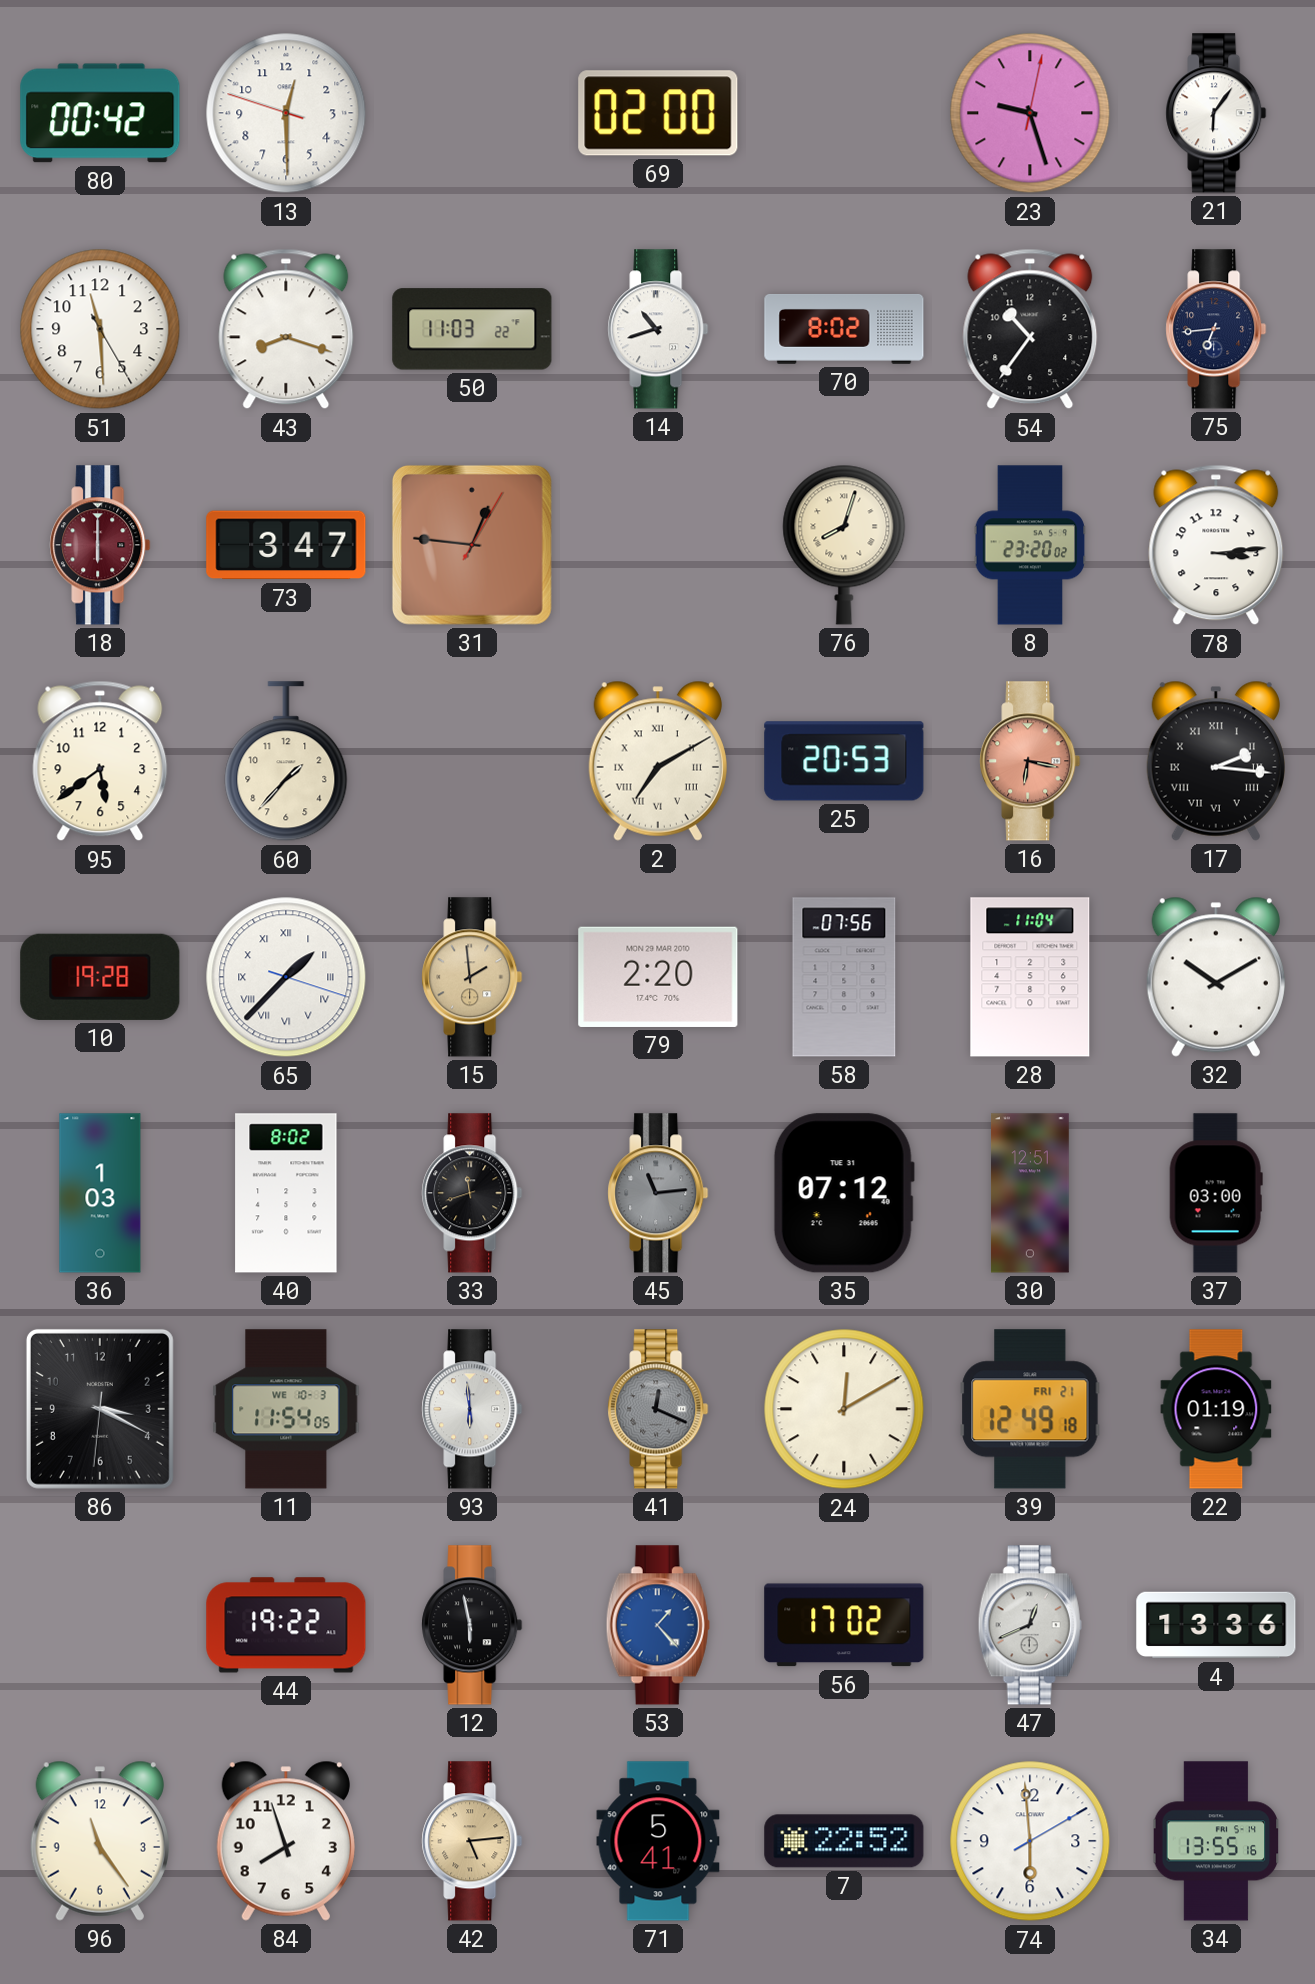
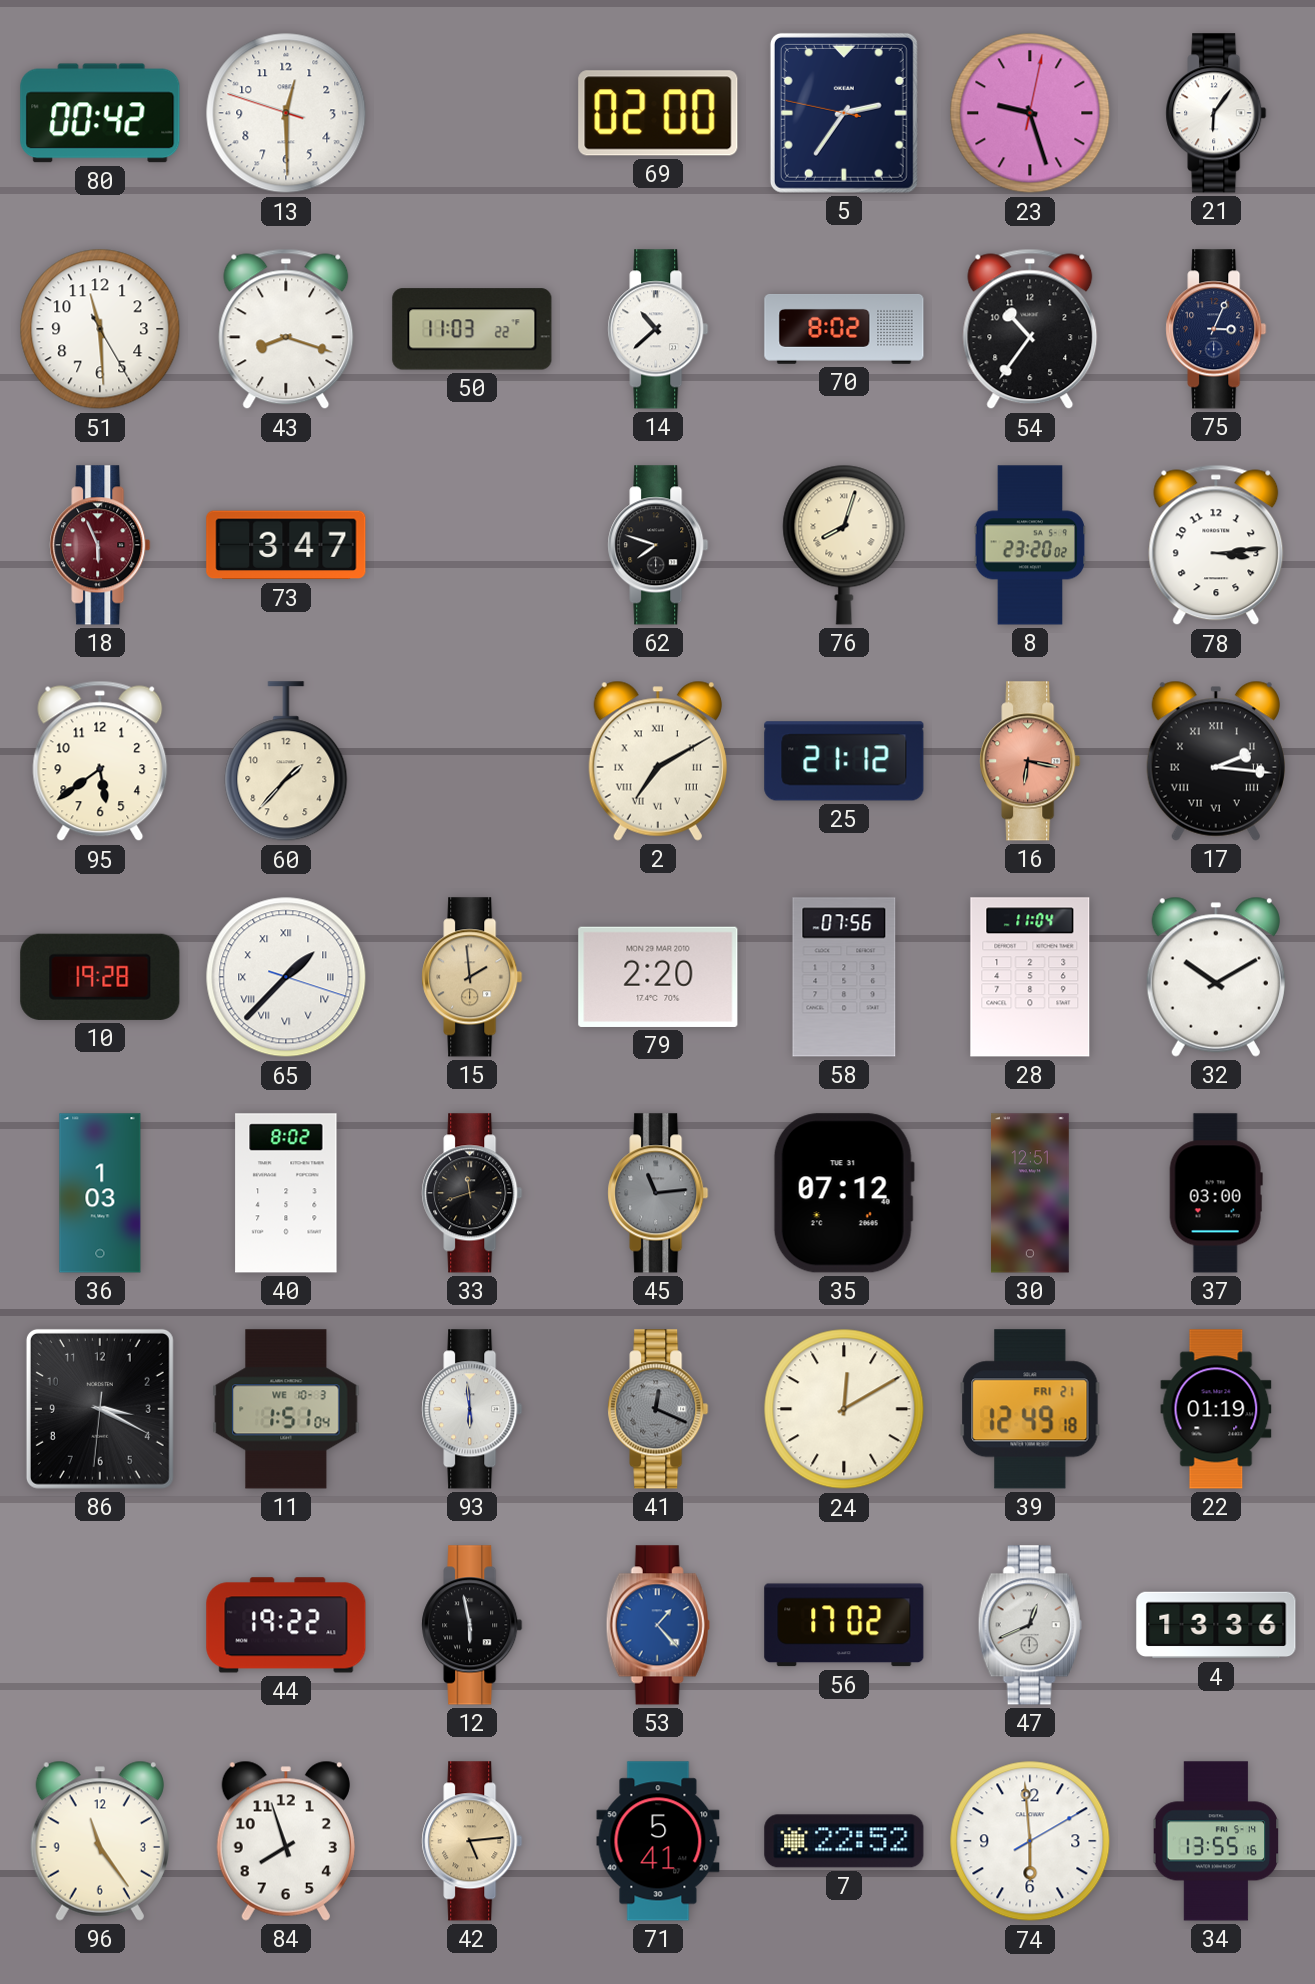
5: none -> 2:35 (844, 113)
14: 10:42 -> 10:38 (658, 329)
75: 6:44 -> 3:04 (1216, 329)
18: 6:00 -> 5:56 (100, 545)
31: 12:46 -> none (472, 545)
62: none -> 7:48 (658, 545)
25: 20:53 -> 21:12 (844, 761)
11: 11:54 -> 1:51 (286, 1409)
